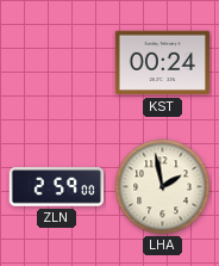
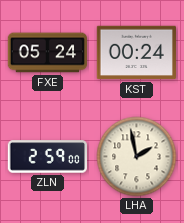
FXE: none -> 05:24 (48, 53)
